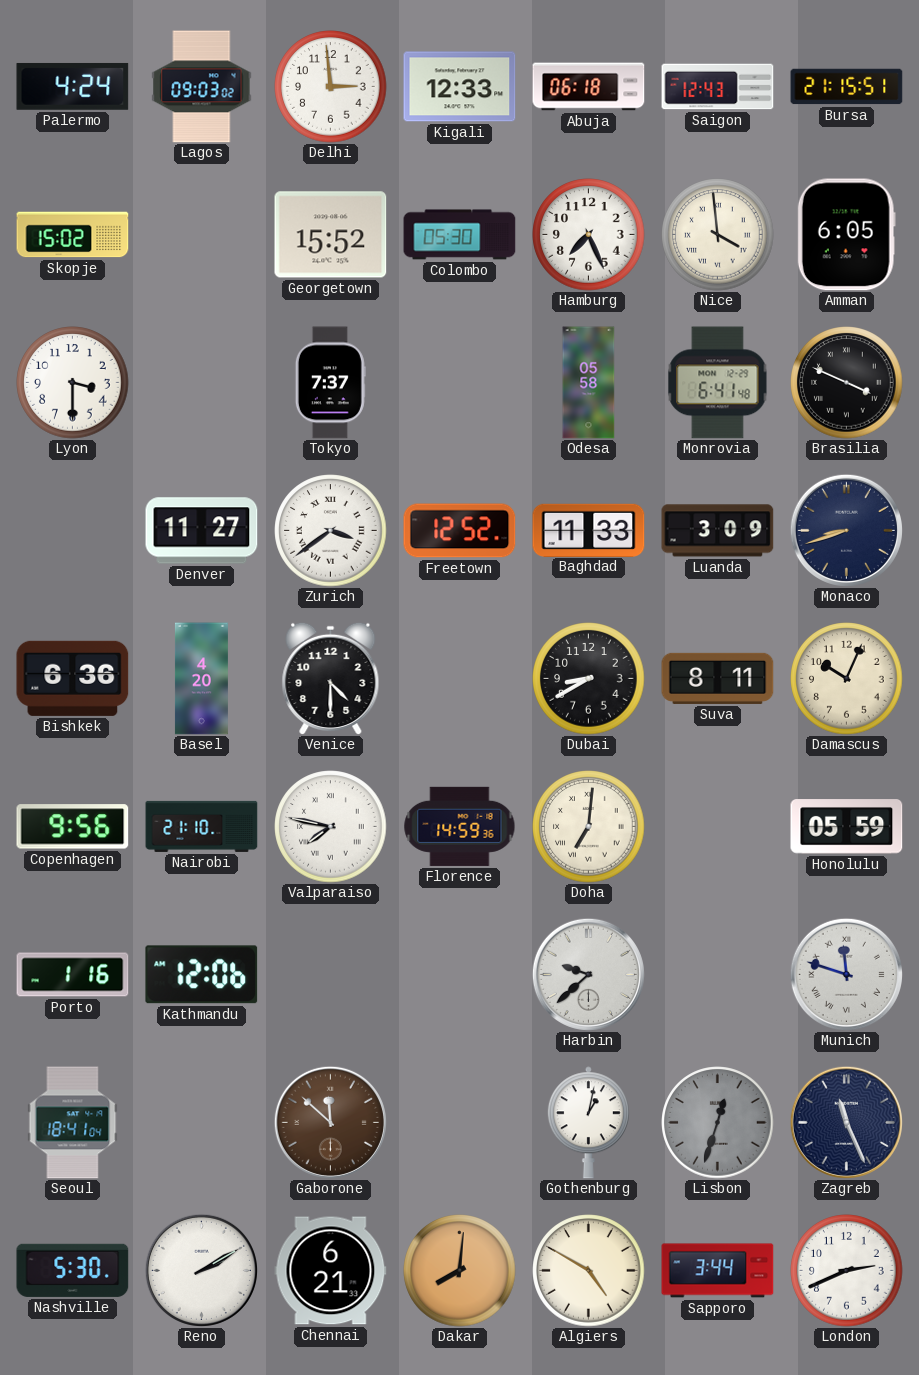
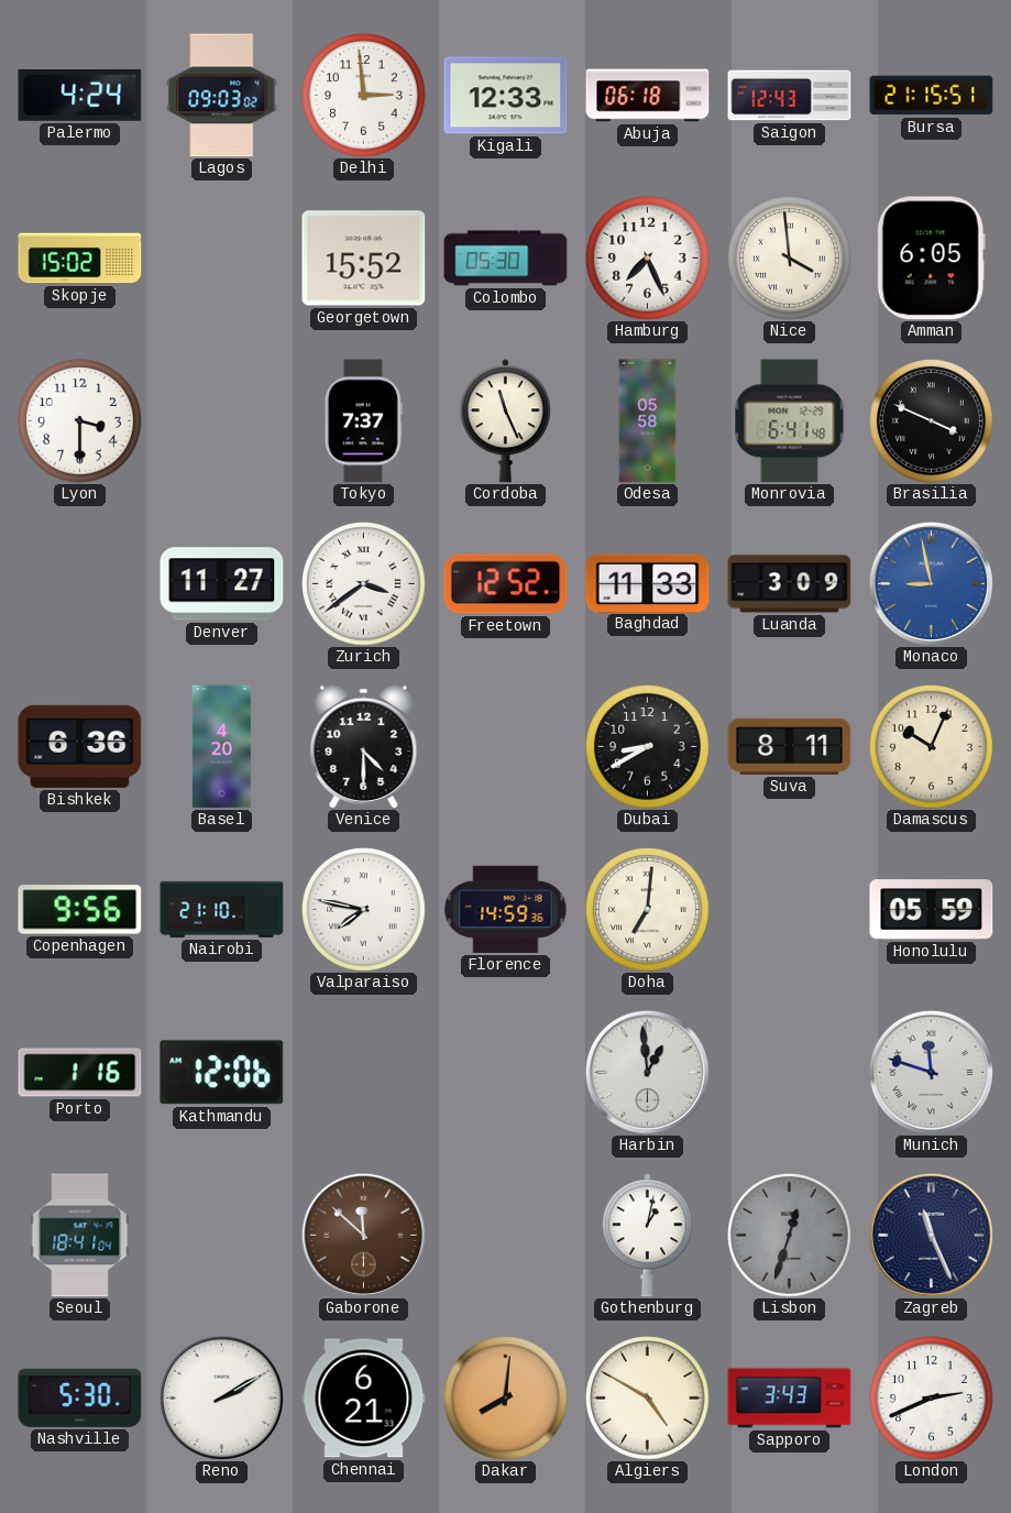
Cordoba: none -> 11:26 (505, 421)
Monaco: 8:42 -> 8:58 (931, 583)
Monaco dial: navy -> blue (931, 583)
Harbin: 9:38 -> 12:59 (647, 1072)
Sapporo: 3:44 -> 3:43 (790, 1399)
